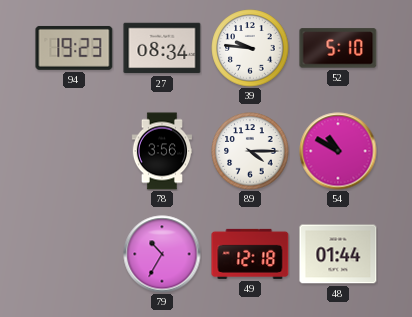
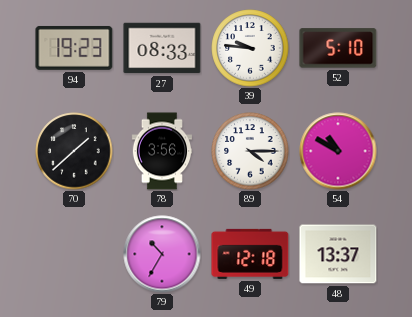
27: 08:34 -> 08:33 (162, 48)
70: none -> 1:38 (74, 151)
48: 01:44 -> 13:37 (338, 254)
